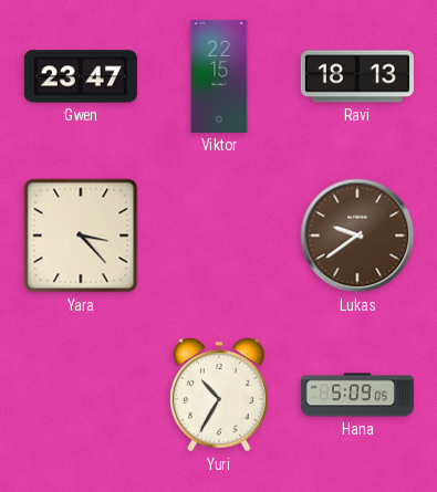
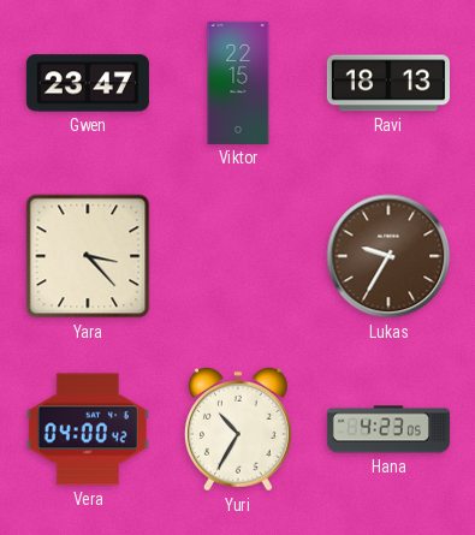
Lukas: 9:39 -> 9:35 (388, 256)
Vera: none -> 04:00 (88, 429)
Hana: 5:09 -> 4:23 (388, 429)
